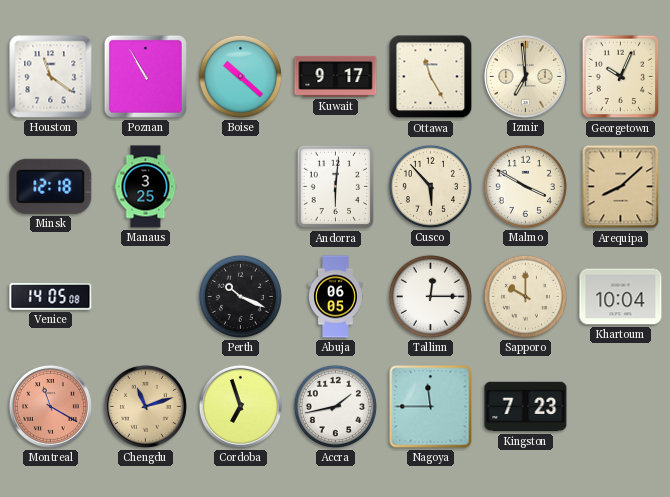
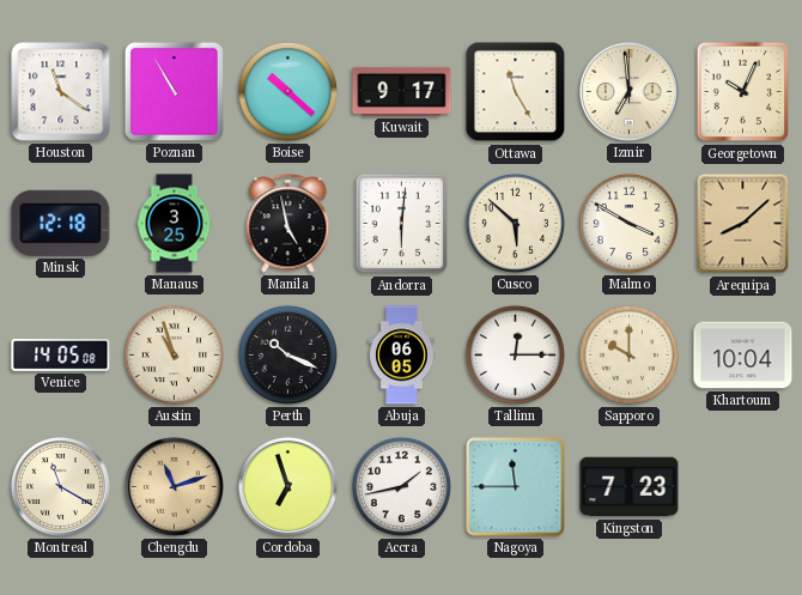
Manila: none -> 4:58 (288, 224)
Cusco: 5:53 -> 5:52 (515, 223)
Austin: none -> 10:57 (174, 354)
Montreal dial: salmon -> cream (60, 486)
